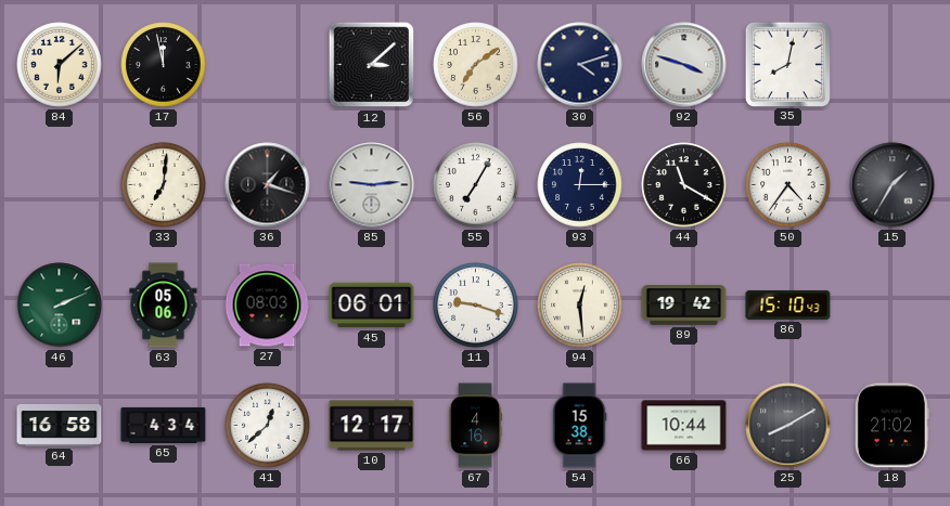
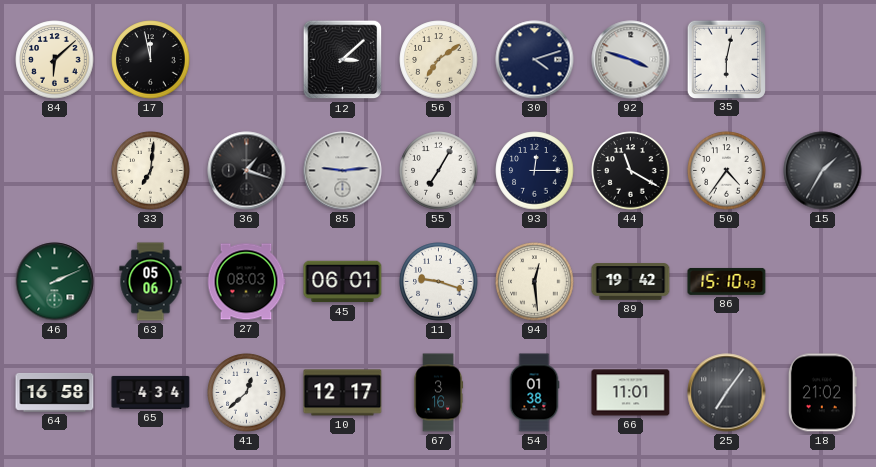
35: 8:02 -> 6:02 (726, 59)
67: 4:16 -> 3:16 (438, 393)
54: 15:38 -> 01:38 (534, 393)
66: 10:44 -> 11:01 (631, 393)
25: 8:10 -> 7:06 (727, 393)
